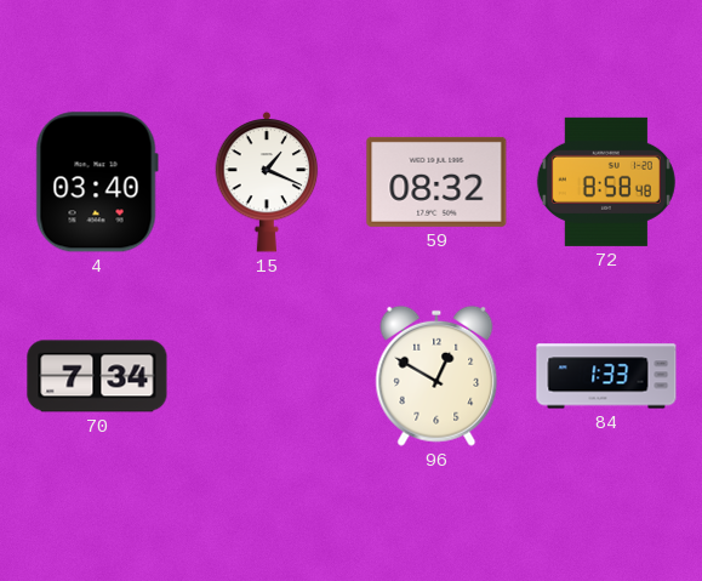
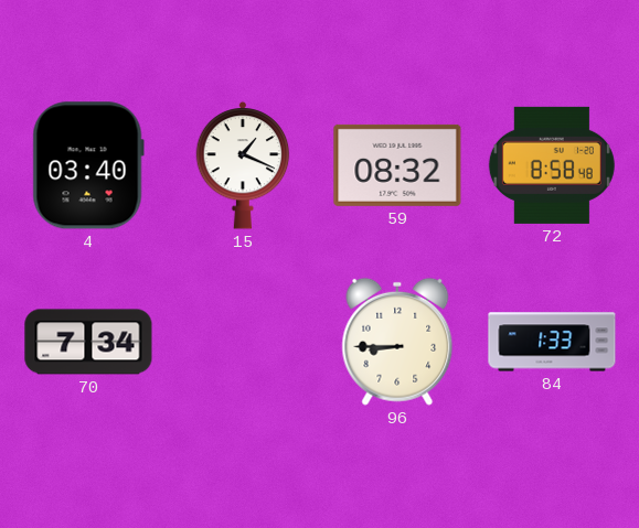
96: 12:50 -> 8:45 (397, 342)
